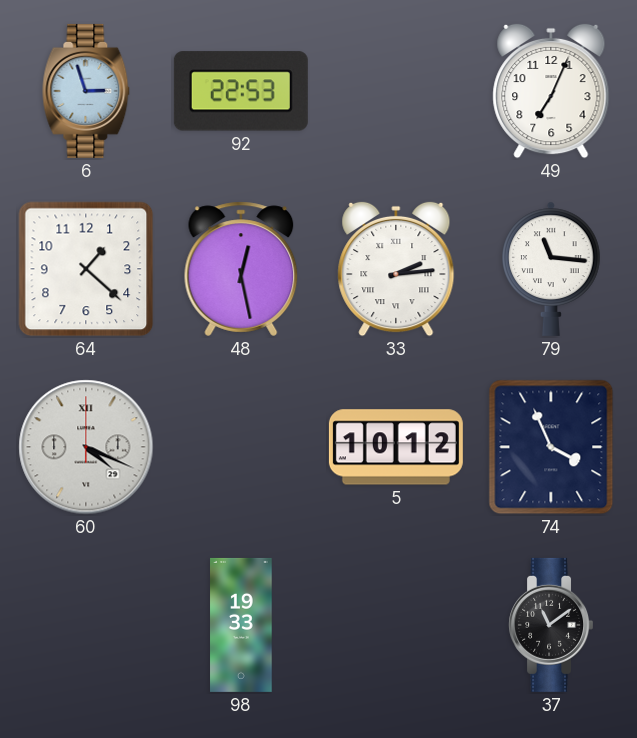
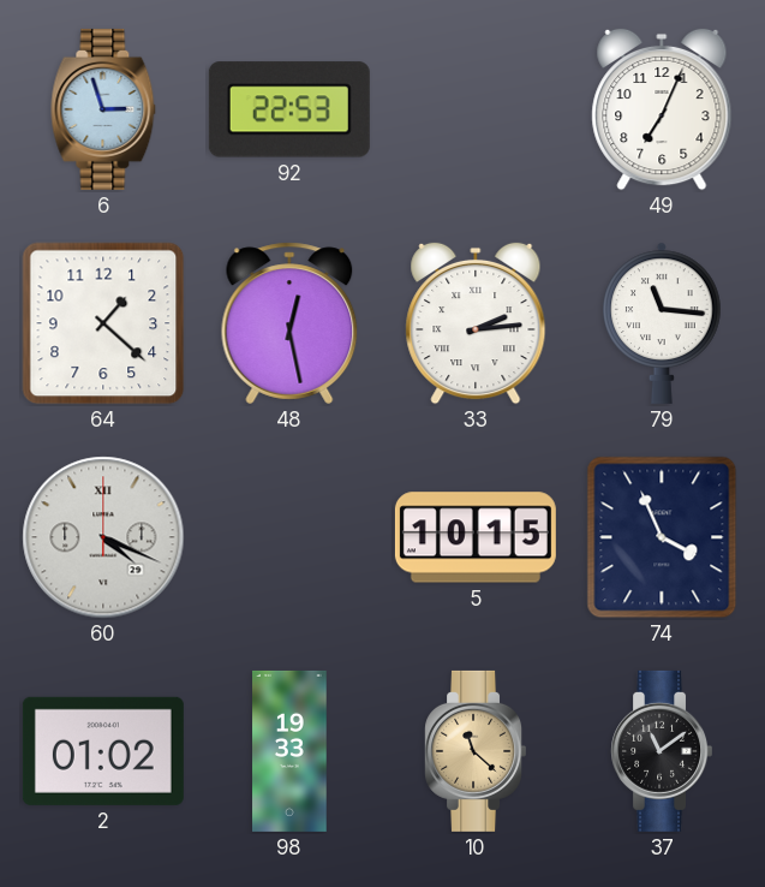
5: 10:12 -> 10:15 (476, 537)
2: none -> 01:02 (103, 751)
10: none -> 11:22 (474, 751)
